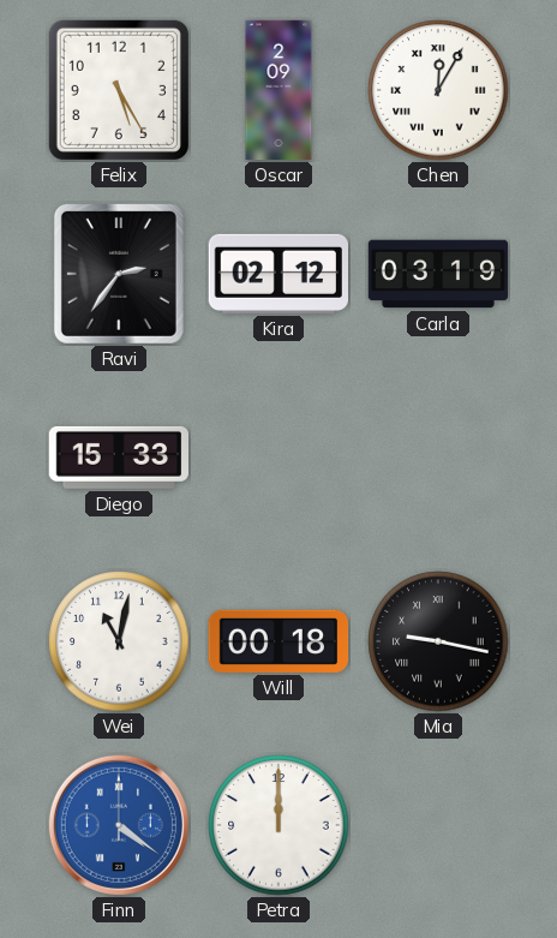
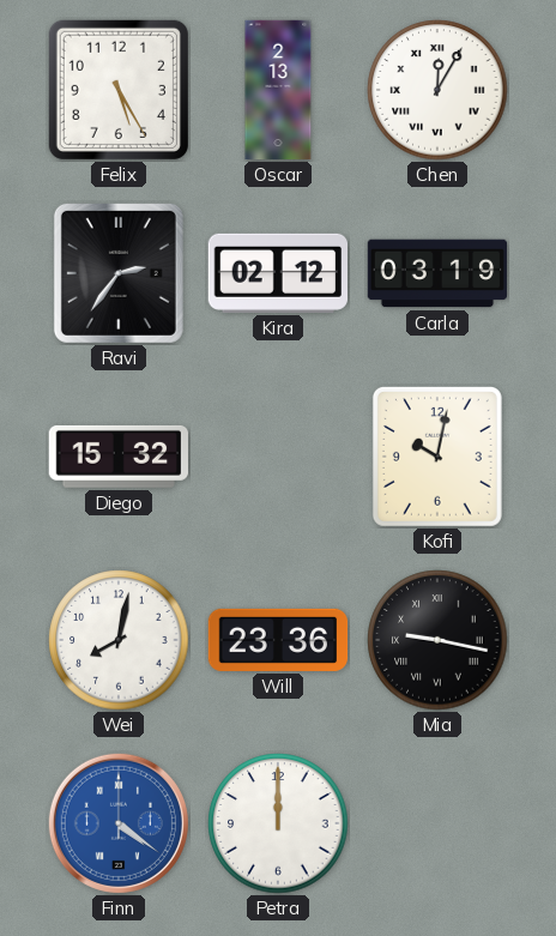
Oscar: 2:09 -> 2:13 (278, 90)
Diego: 15:33 -> 15:32 (117, 457)
Kofi: none -> 10:02 (437, 457)
Wei: 11:02 -> 8:02 (119, 640)
Will: 00:18 -> 23:36 (278, 640)
